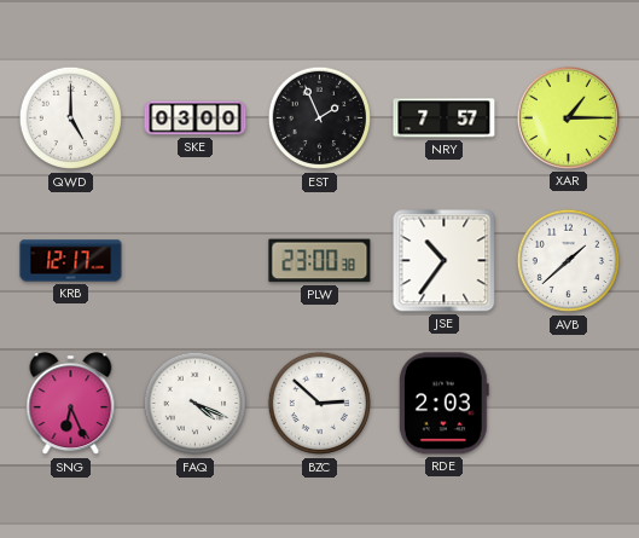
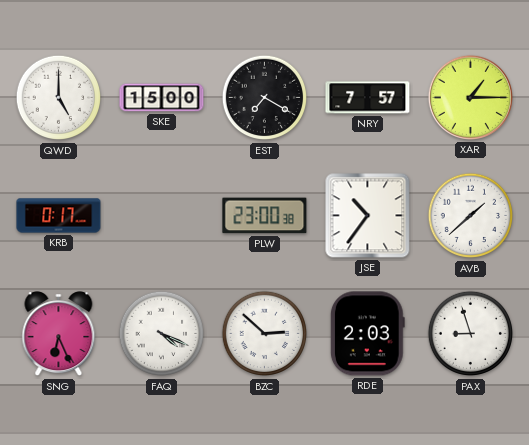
SKE: 03:00 -> 15:00 (162, 98)
EST: 1:56 -> 7:20 (265, 98)
KRB: 12:17 -> 0:17 (59, 216)
PAX: none -> 8:57 (471, 334)
